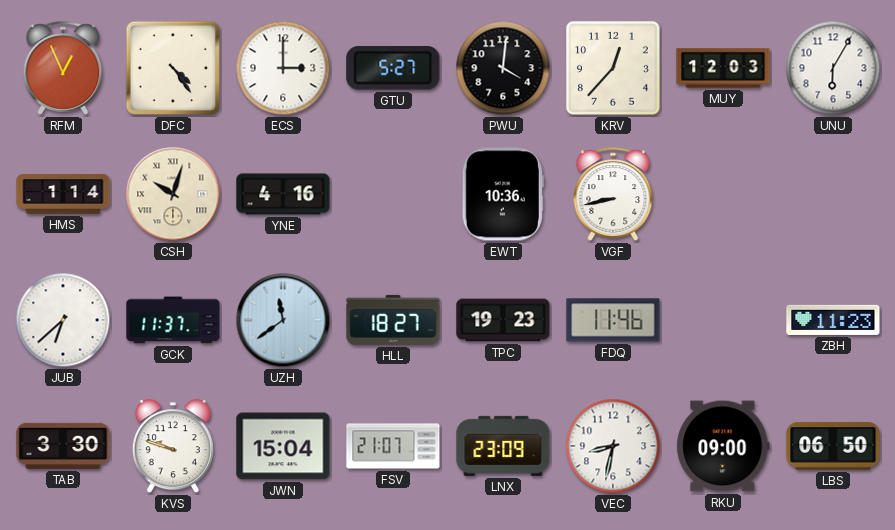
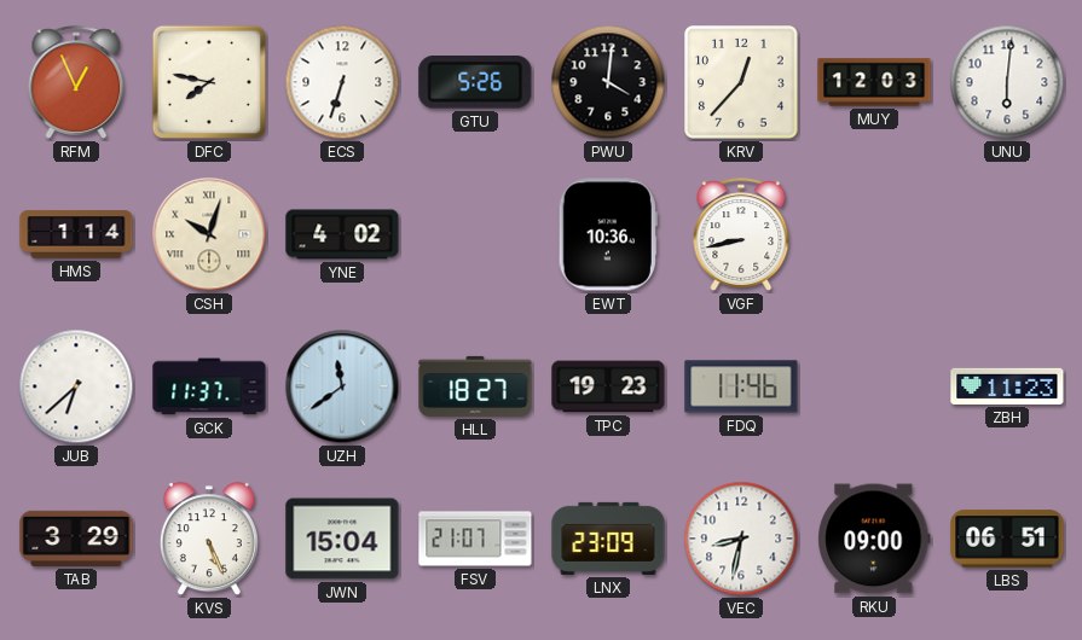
DFC: 4:24 -> 7:47 (209, 82)
ECS: 3:00 -> 6:33 (342, 82)
GTU: 5:27 -> 5:26 (475, 82)
UNU: 6:05 -> 6:01 (1007, 82)
YNE: 4:16 -> 4:02 (342, 234)
TAB: 3:30 -> 3:29 (76, 539)
KVS: 9:48 -> 5:26 (209, 540)
LBS: 06:50 -> 06:51 (1007, 539)
